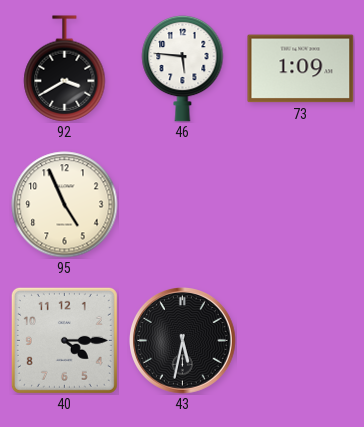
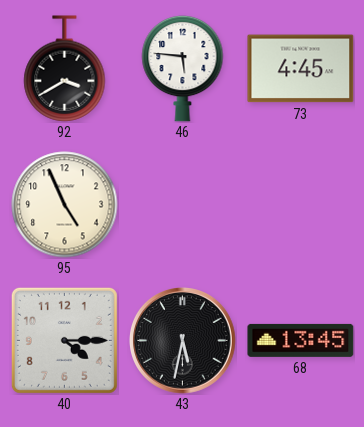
73: 1:09 -> 4:45 (301, 69)
68: none -> 13:45 (301, 340)
